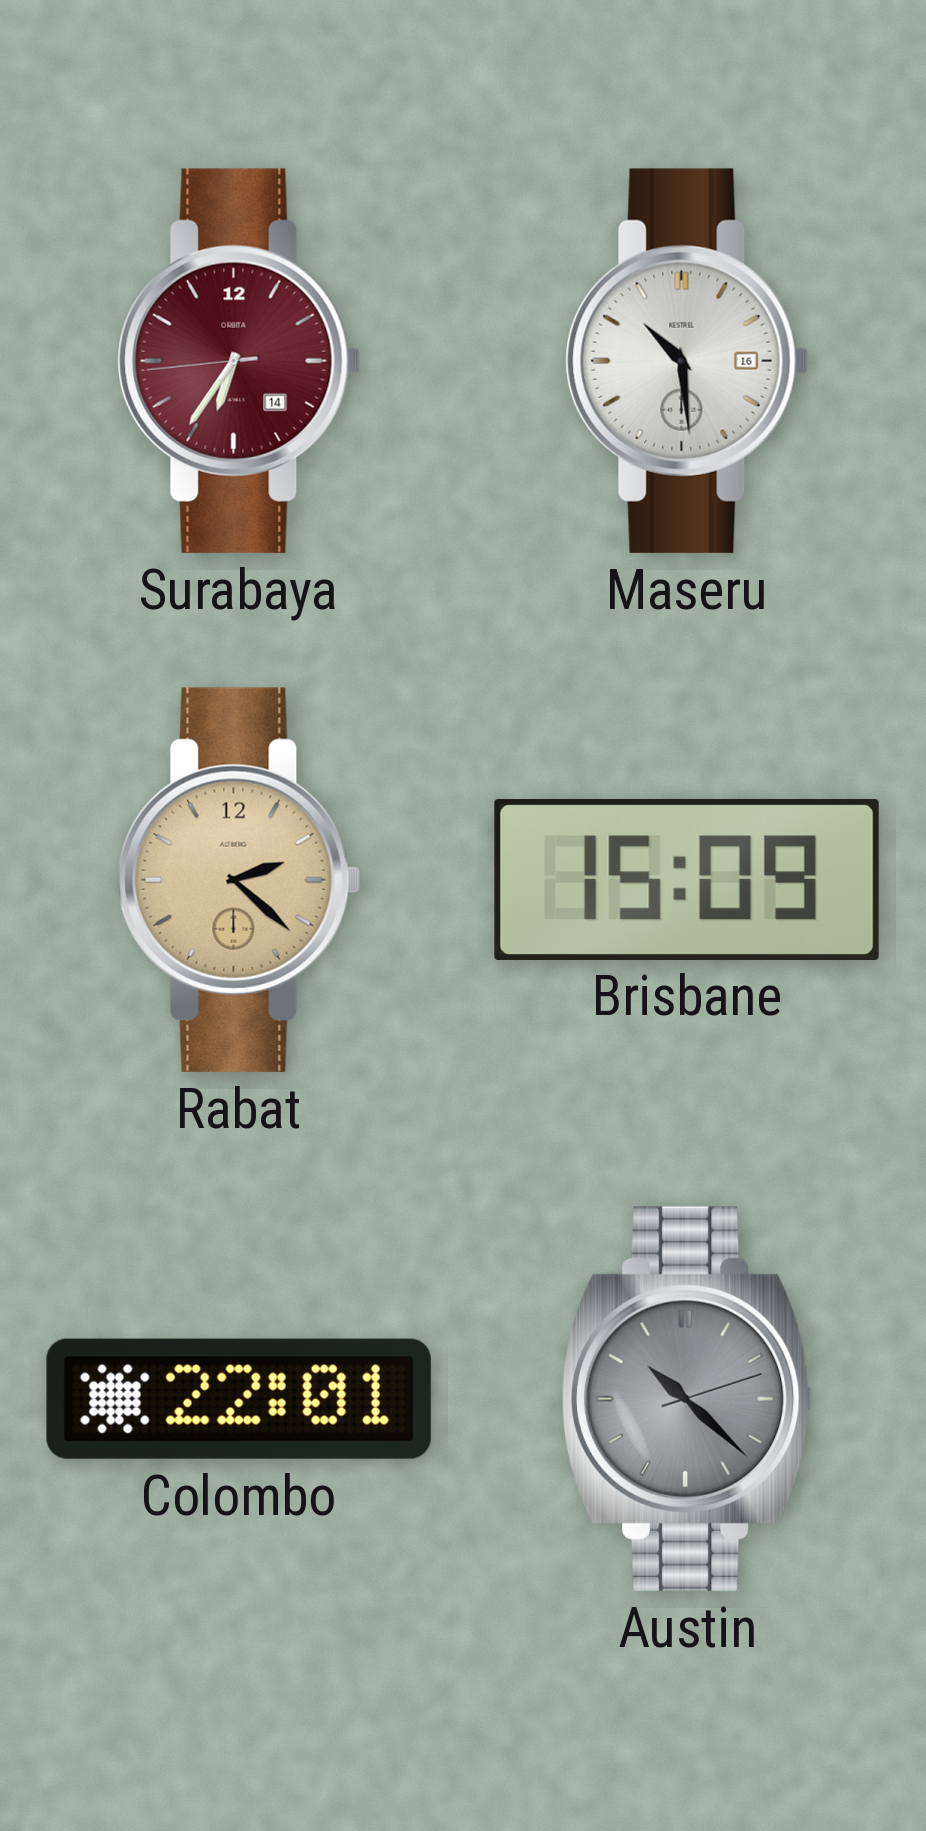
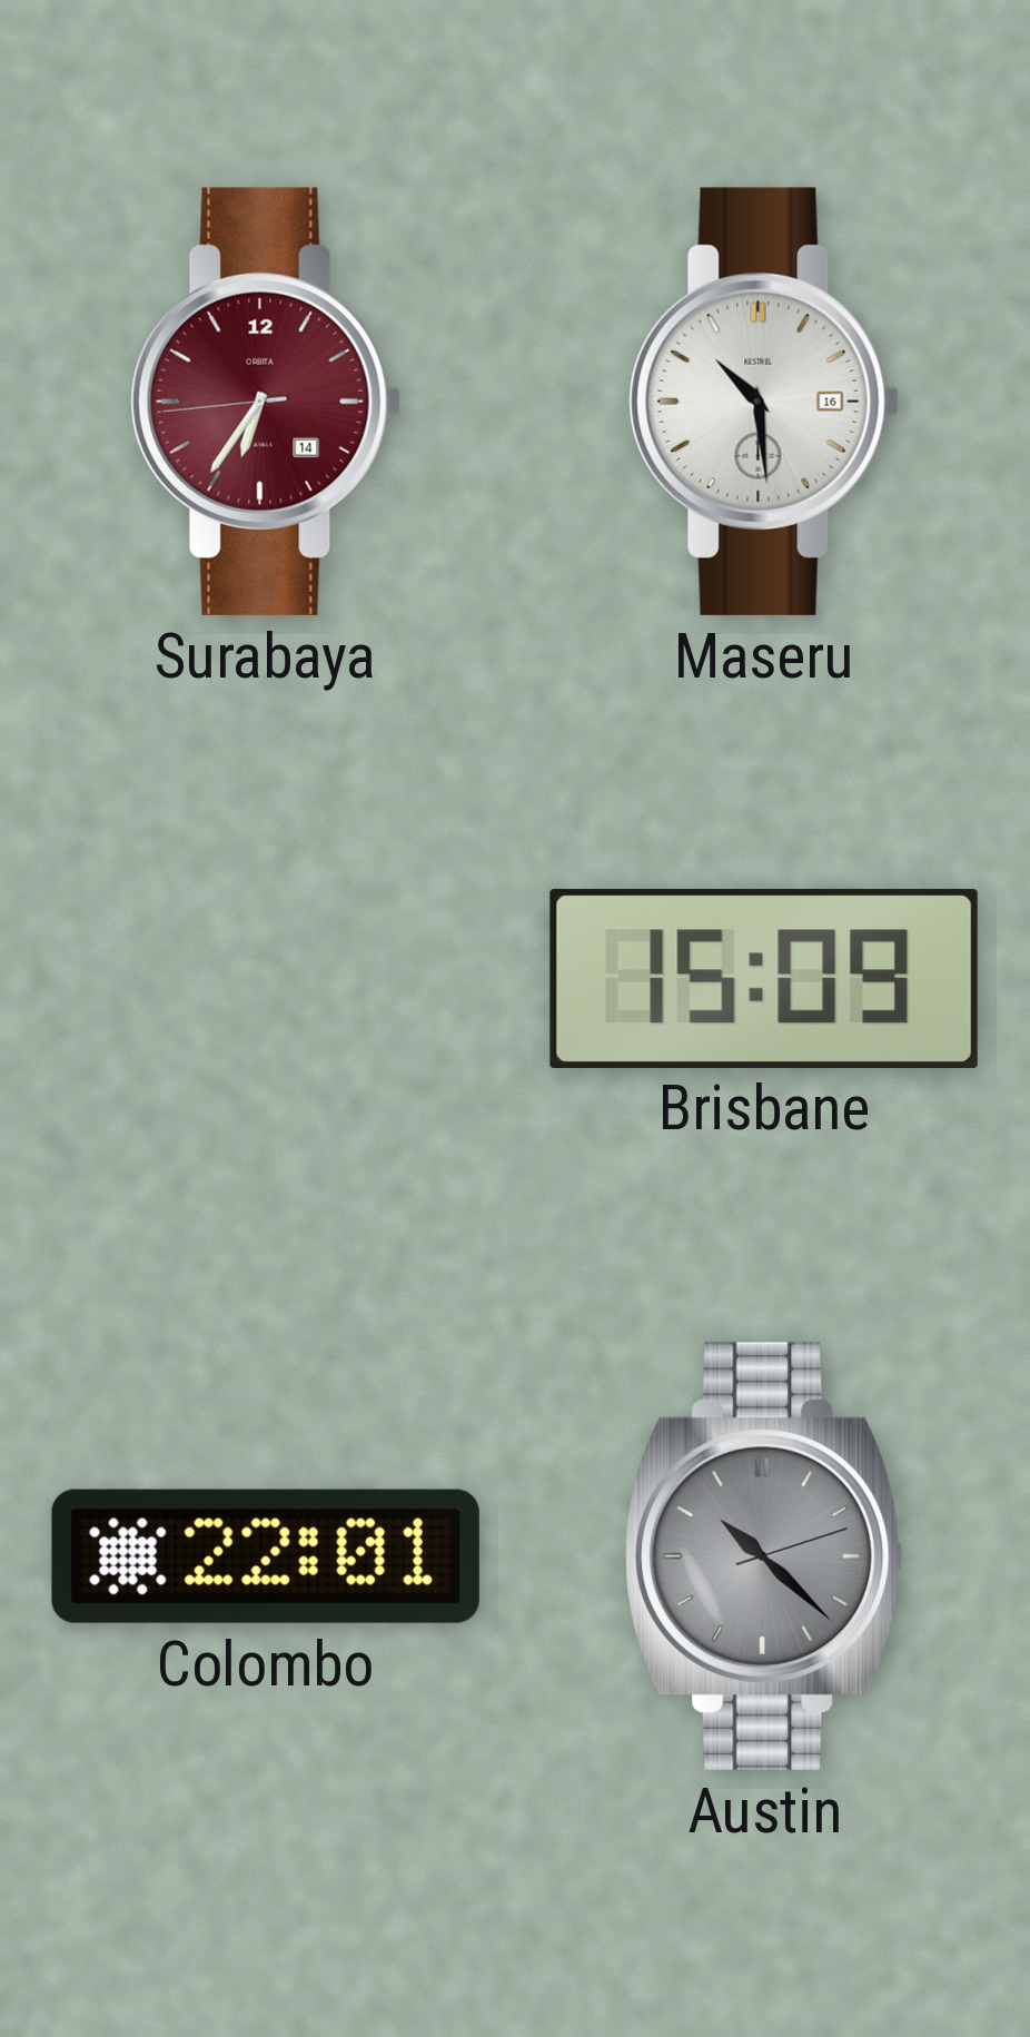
Rabat: 2:22 -> none (239, 880)
